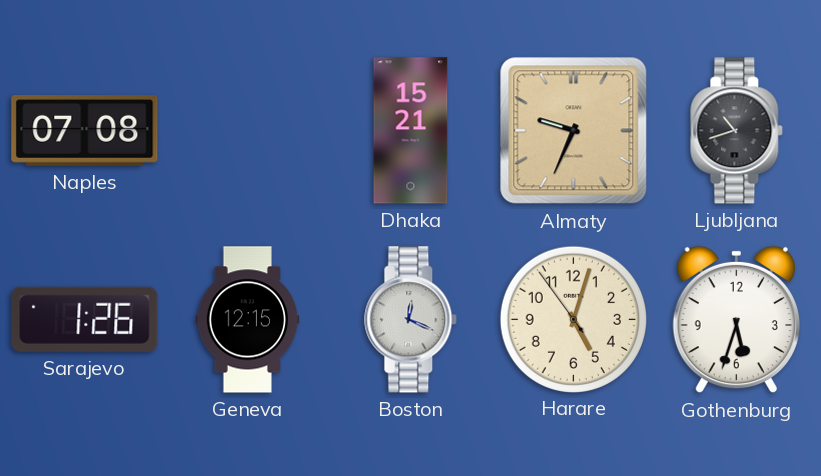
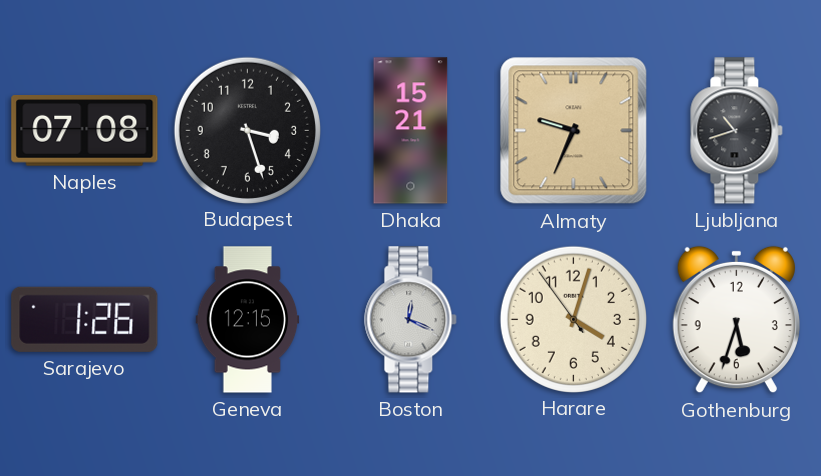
Budapest: none -> 3:27 (247, 130)
Harare: 5:02 -> 4:02 (573, 319)
